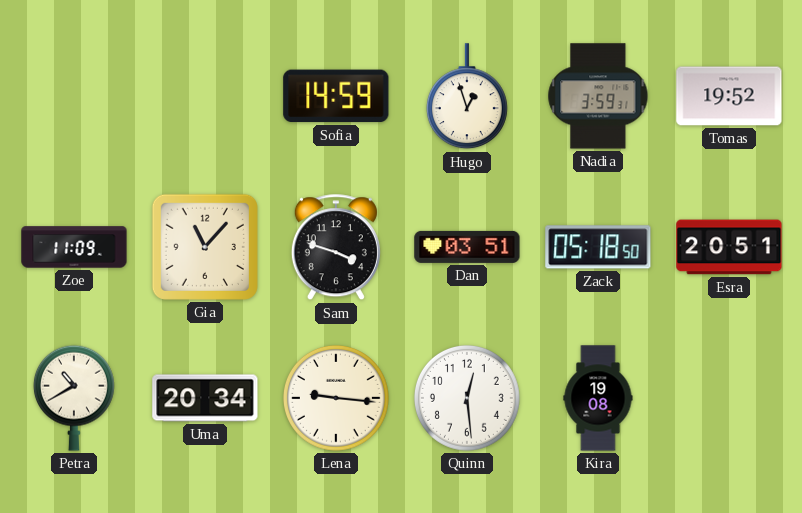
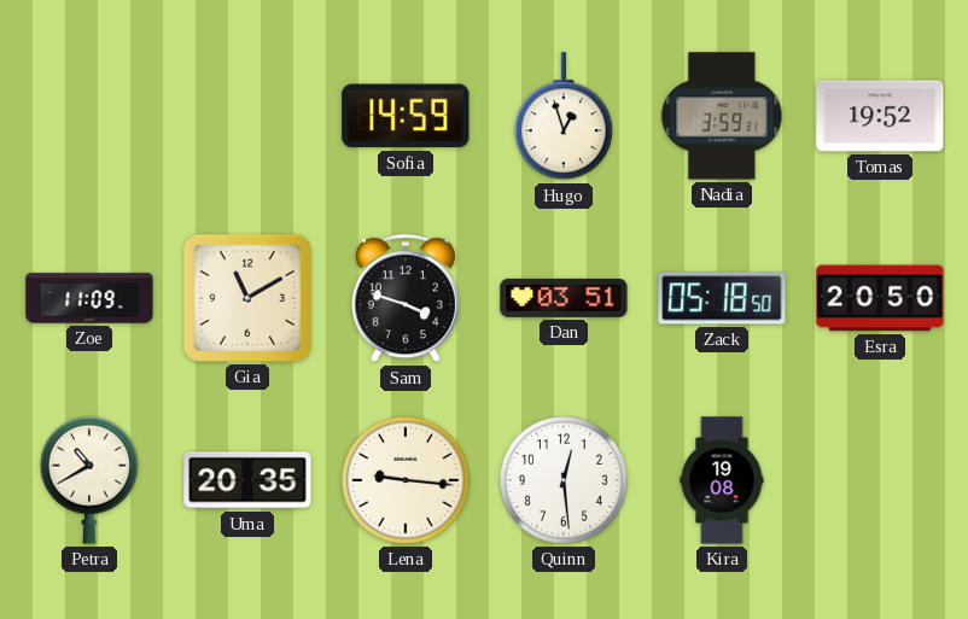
Gia: 11:07 -> 11:10 (247, 298)
Esra: 20:51 -> 20:50 (880, 298)
Uma: 20:34 -> 20:35 (247, 480)
